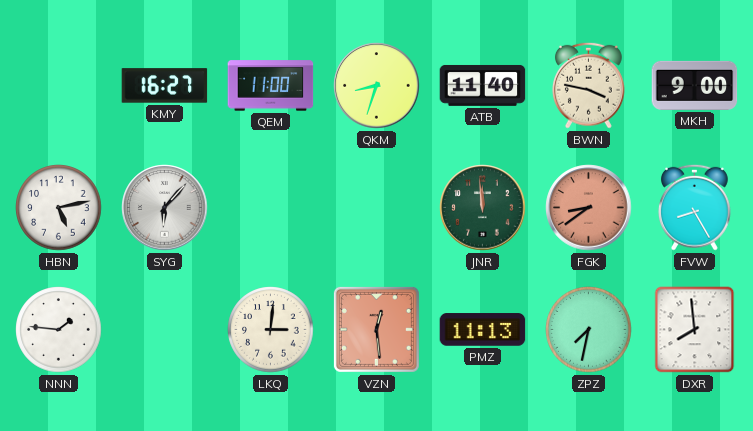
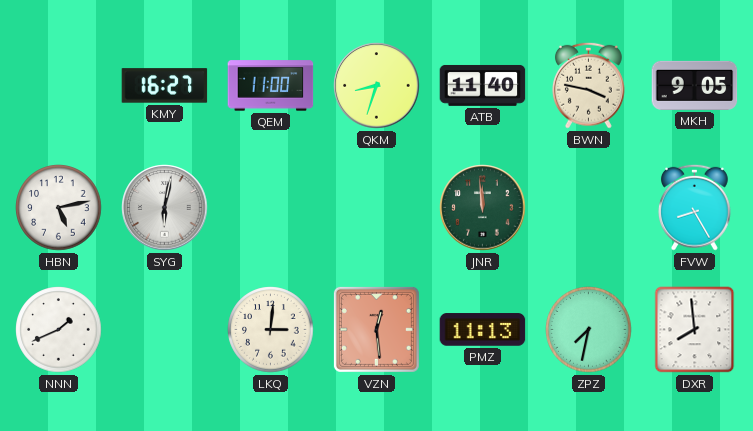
MKH: 9:00 -> 9:05 (695, 85)
SYG: 6:07 -> 6:02 (165, 208)
FGK: 8:39 -> none (589, 208)
NNN: 1:46 -> 1:41 (59, 330)
